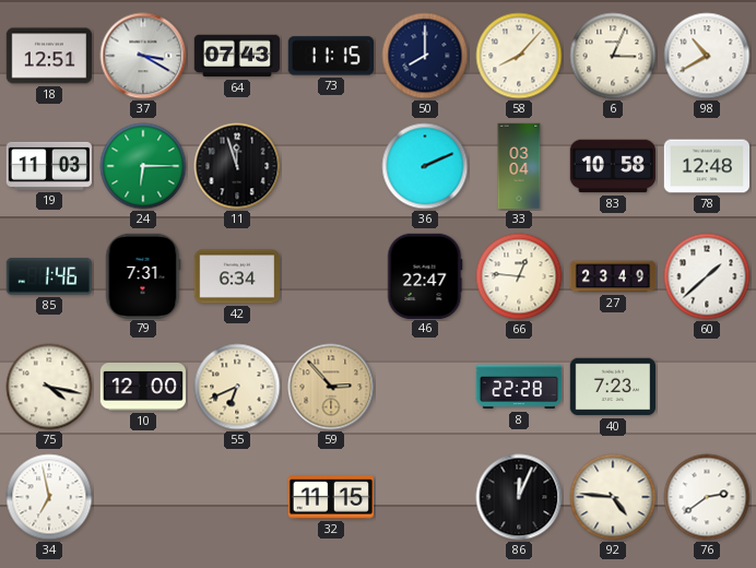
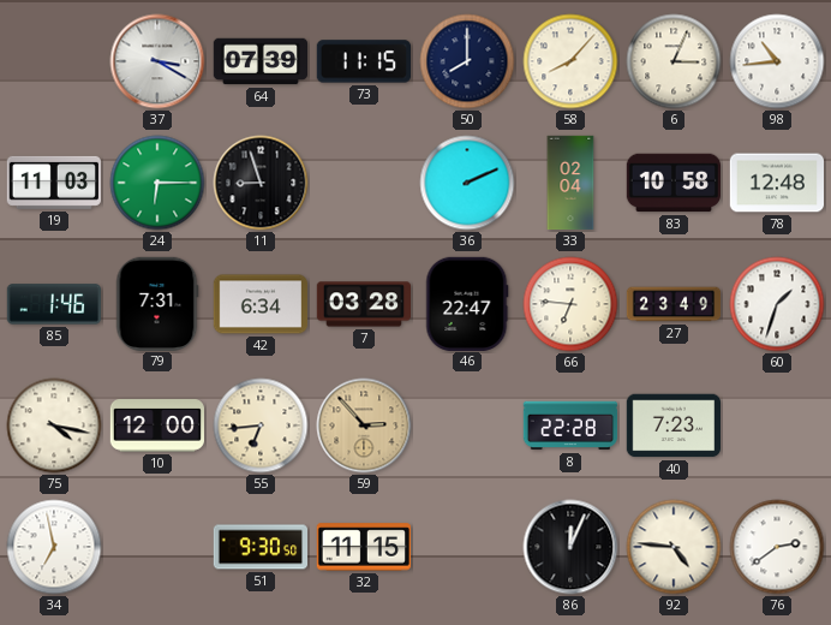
18: 12:51 -> none (48, 56)
64: 07:43 -> 07:39 (259, 61)
98: 10:40 -> 10:44 (777, 61)
11: 11:57 -> 8:57 (261, 183)
33: 03:04 -> 02:04 (570, 183)
7: none -> 03:28 (363, 304)
66: 12:46 -> 6:46 (570, 304)
60: 1:38 -> 1:33 (777, 304)
55: 6:41 -> 6:44 (261, 425)
51: none -> 9:30 (261, 547)
